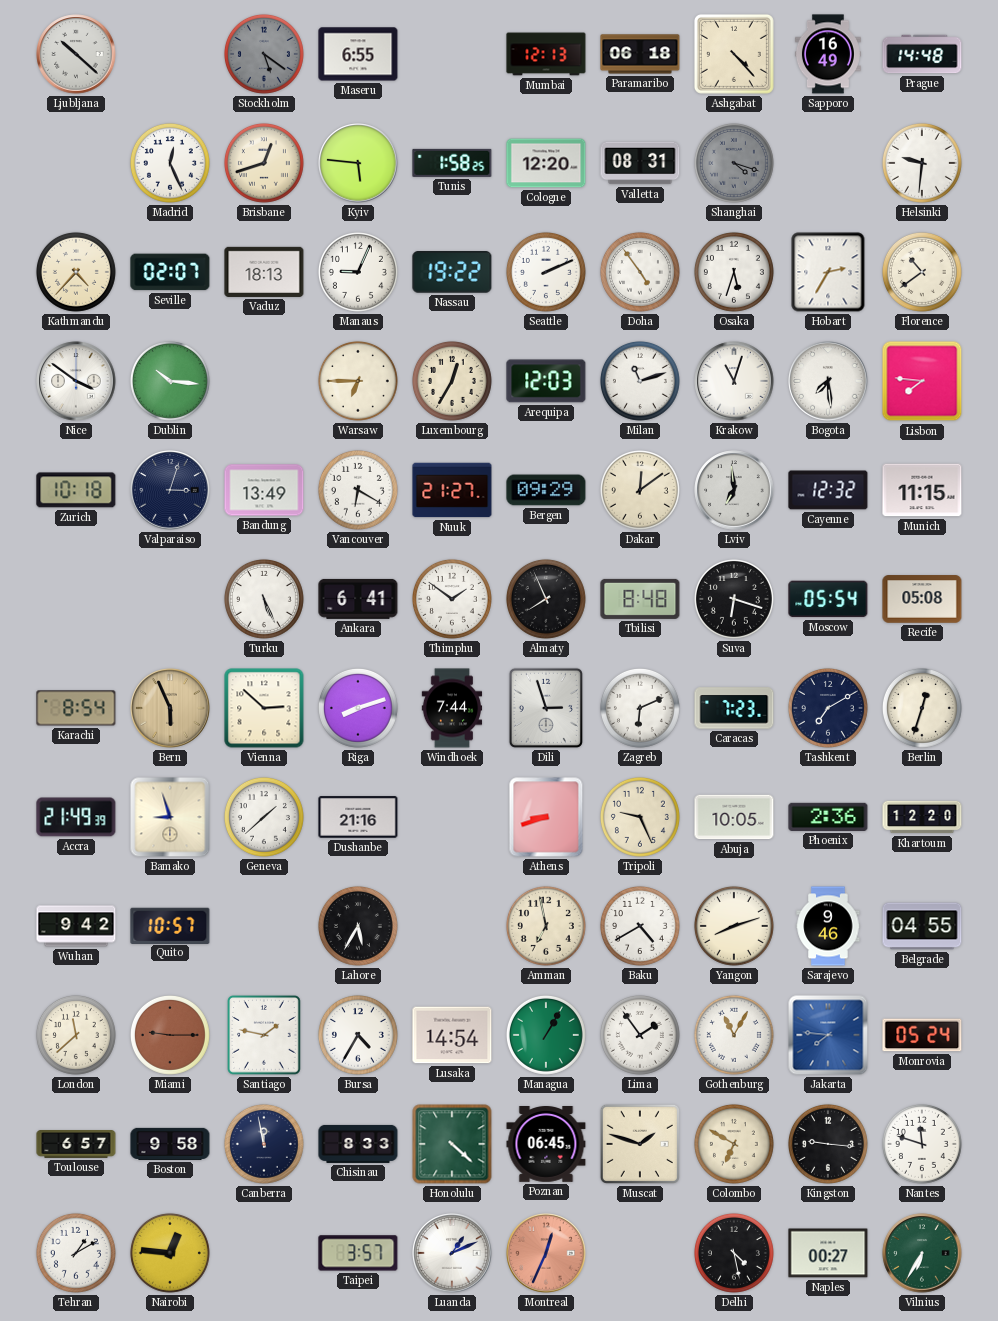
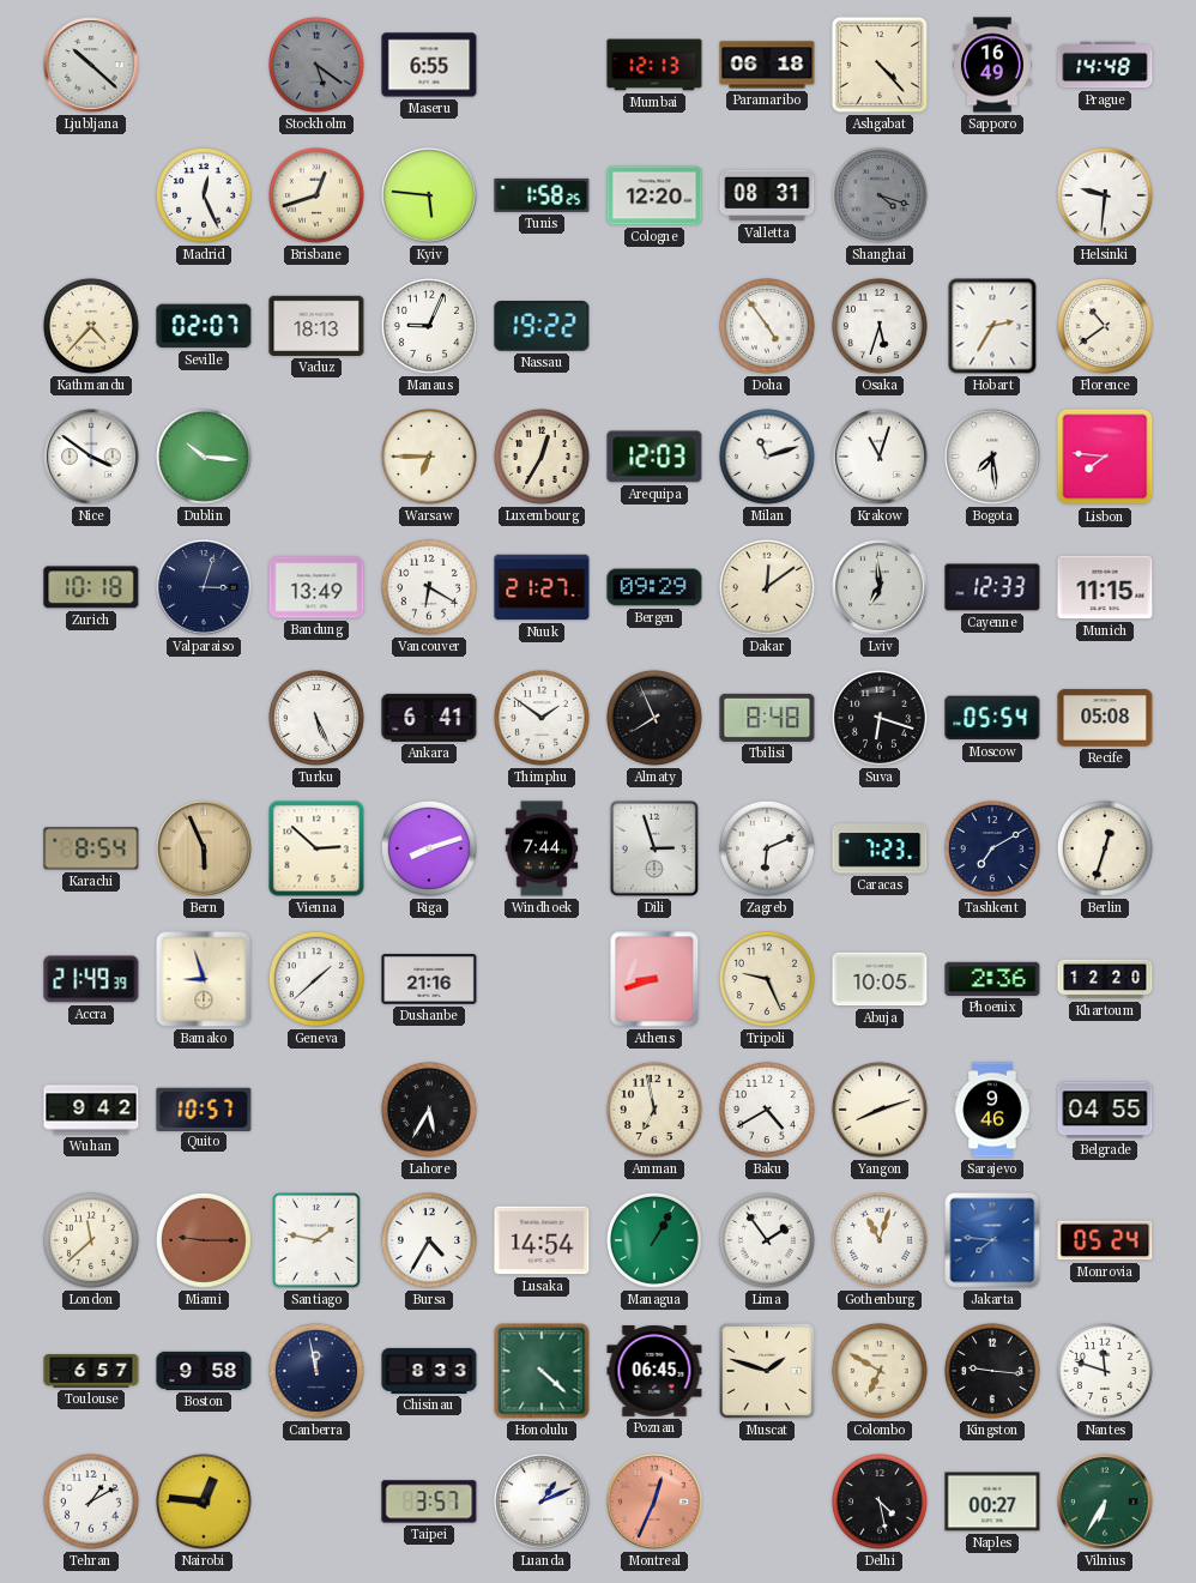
Seattle: 2:11 -> none (546, 272)
Cayenne: 12:32 -> 12:33 (992, 587)
Gothenburg: 11:05 -> 11:03 (880, 1240)
